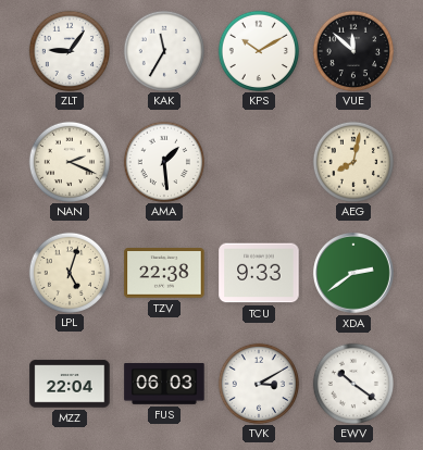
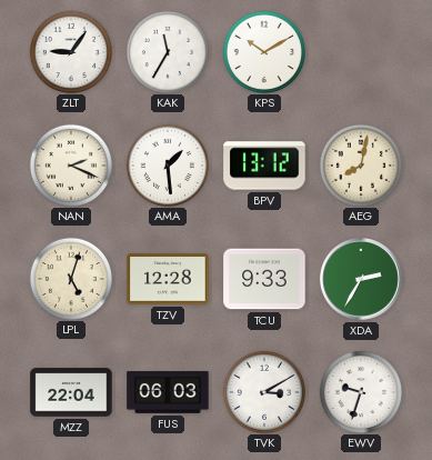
VUE: 11:52 -> none (352, 50)
BPV: none -> 13:12 (264, 166)
TZV: 22:38 -> 12:28 (168, 279)
XDA: 2:39 -> 2:35 (362, 280)
EWV: 10:21 -> 9:33 (360, 391)
